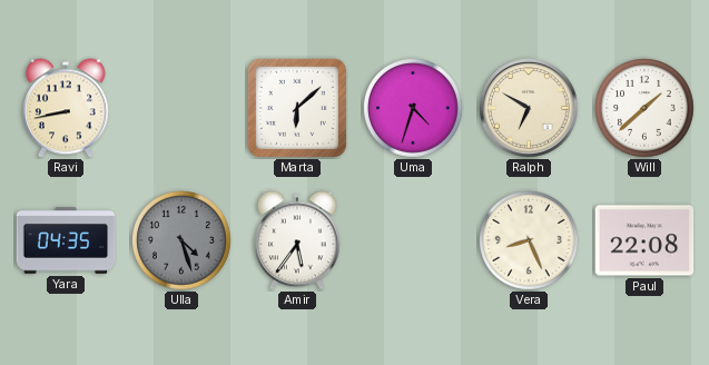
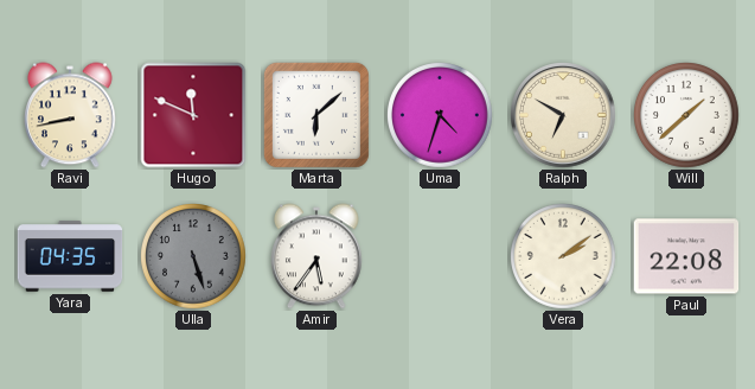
Hugo: none -> 11:49 (193, 115)
Ulla: 4:27 -> 5:27 (194, 257)
Vera: 8:26 -> 2:09 (564, 257)
